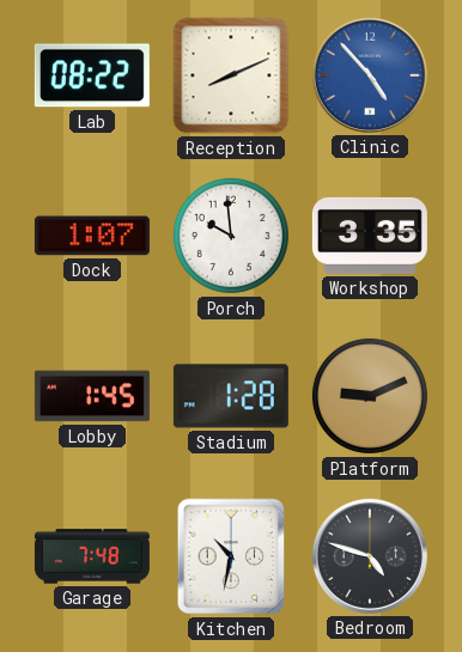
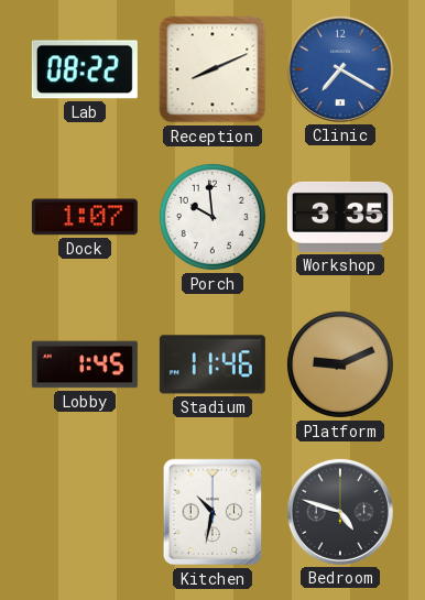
Clinic: 4:53 -> 7:20 (340, 69)
Stadium: 1:28 -> 11:46 (212, 364)
Garage: 7:48 -> none (92, 556)
